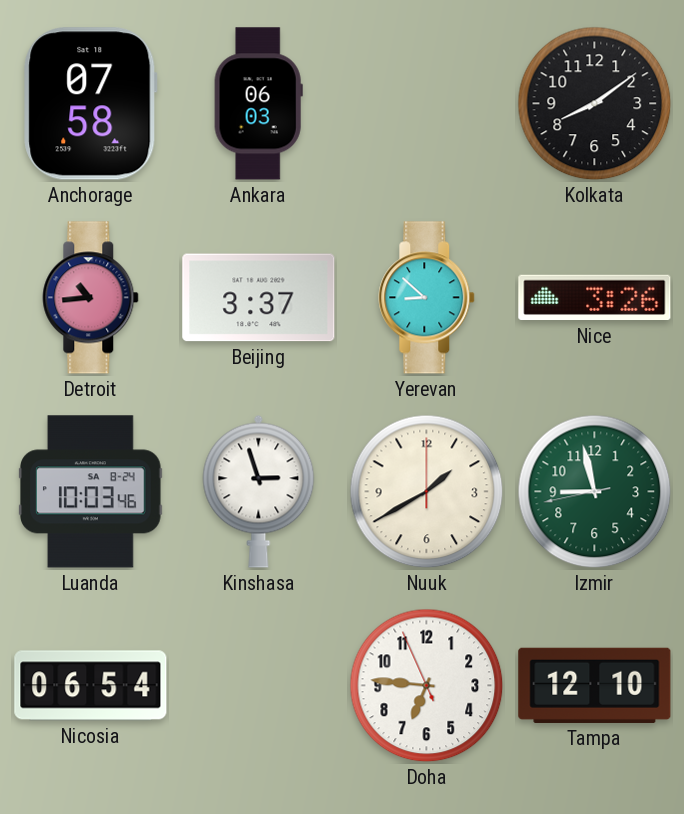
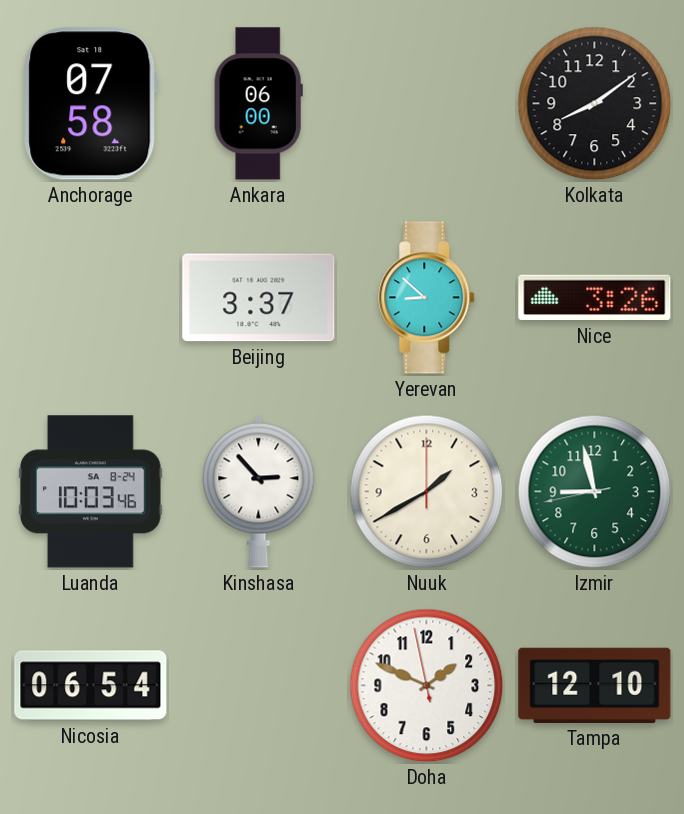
Ankara: 06:03 -> 06:00 (258, 104)
Detroit: 10:44 -> none (91, 298)
Kinshasa: 2:57 -> 2:53 (259, 491)
Doha: 6:45 -> 1:48 (427, 686)
